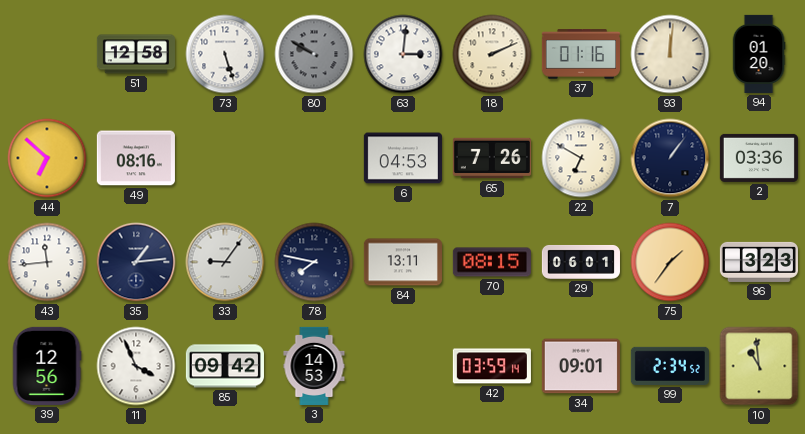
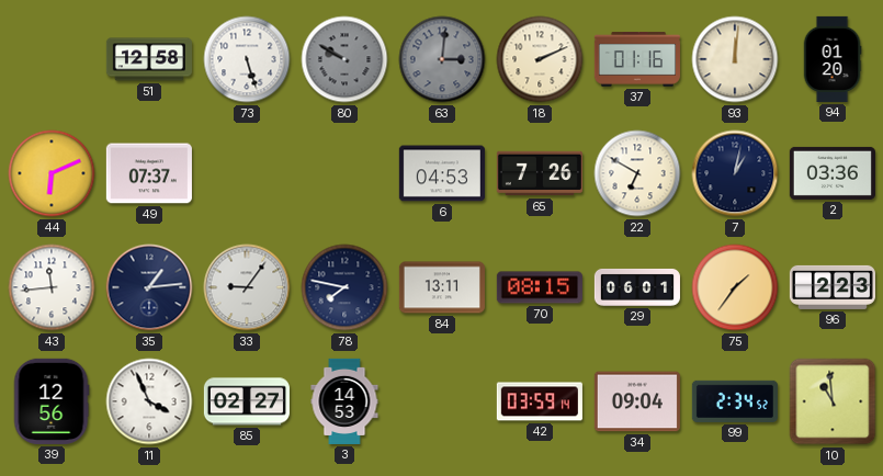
63 dial: white -> grey (442, 59)
44: 6:52 -> 6:11 (52, 173)
49: 08:16 -> 07:37 (149, 173)
7: 1:06 -> 1:02 (735, 173)
96: 3:23 -> 2:23 (833, 287)
85: 09:42 -> 02:27 (247, 401)
34: 09:01 -> 09:04 (637, 401)
